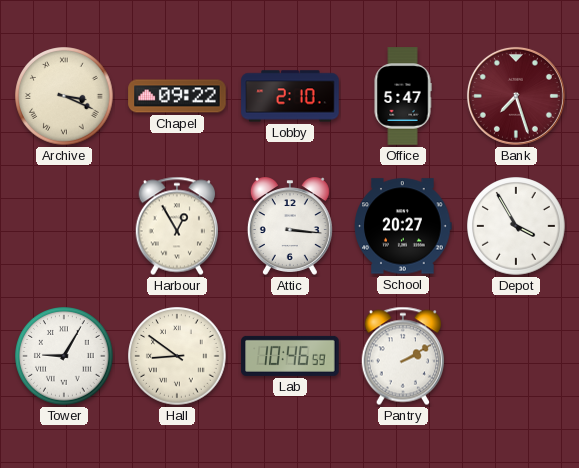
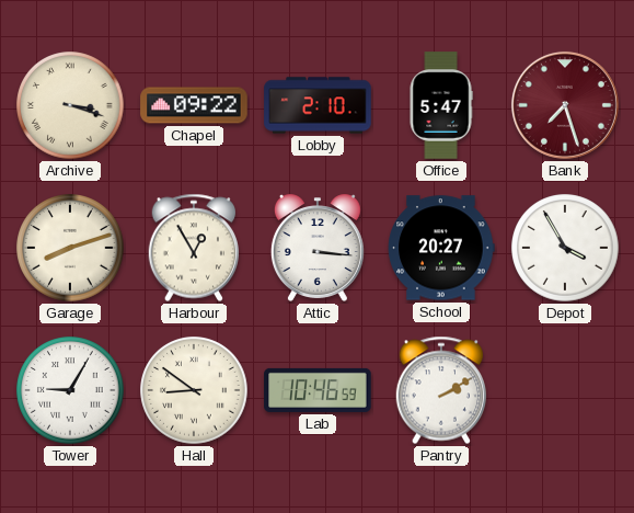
Archive: 3:19 -> 3:18 (70, 105)
Garage: none -> 8:12 (70, 248)
